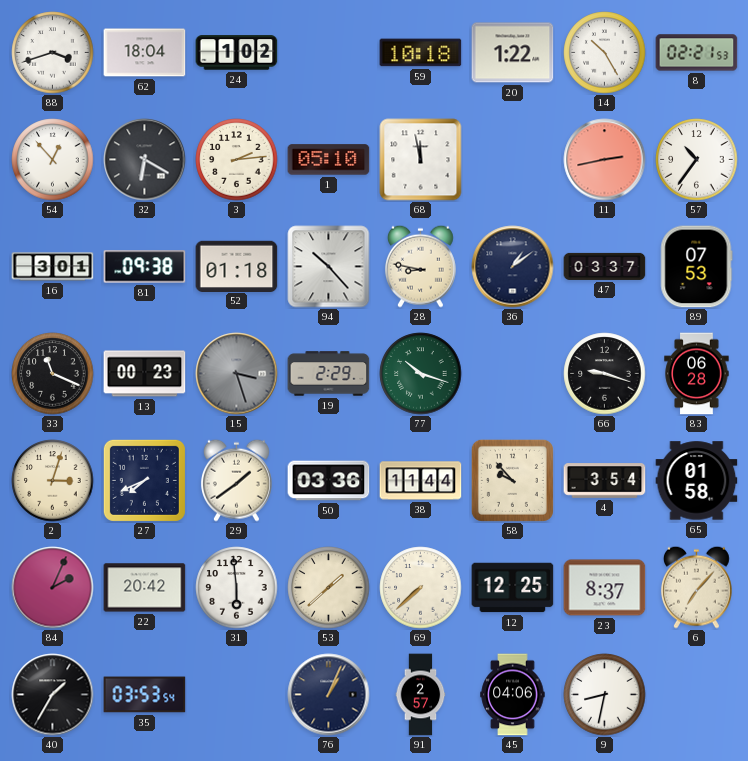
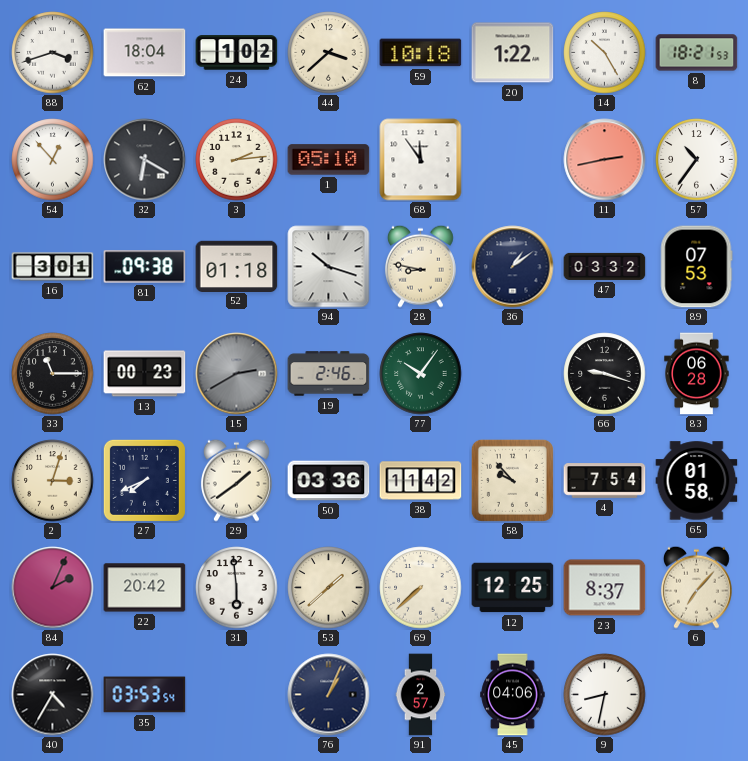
44: none -> 3:38 (329, 53)
8: 02:21 -> 18:21 (697, 53)
68: 11:58 -> 11:54 (421, 160)
94: 10:23 -> 10:18 (329, 267)
47: 03:37 -> 03:32 (605, 266)
33: 11:19 -> 11:15 (53, 374)
15: 3:27 -> 2:40 (237, 374)
19: 2:29 -> 2:46 (329, 374)
77: 10:18 -> 10:06 (421, 374)
38: 11:44 -> 11:42 (421, 481)
4: 3:54 -> 7:54 (605, 481)
40: 1:35 -> 4:35 (53, 695)
